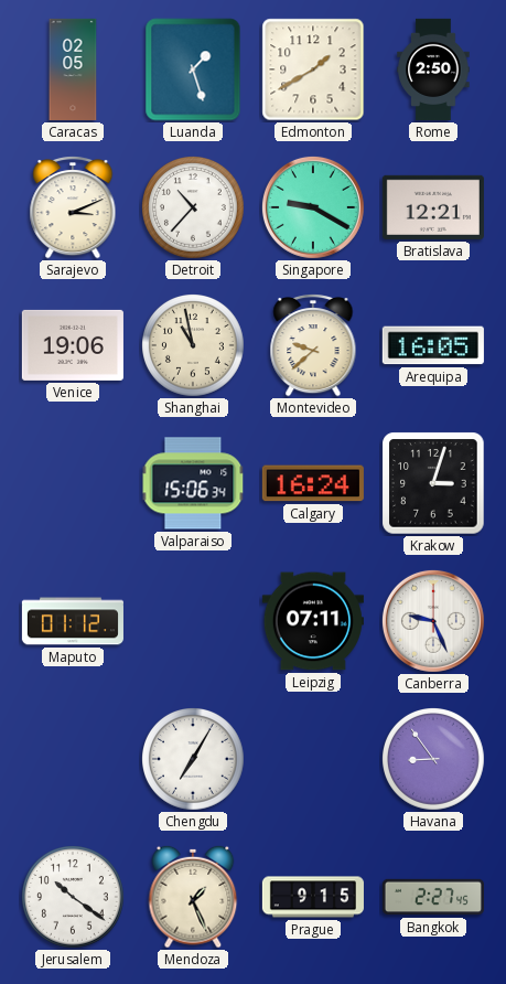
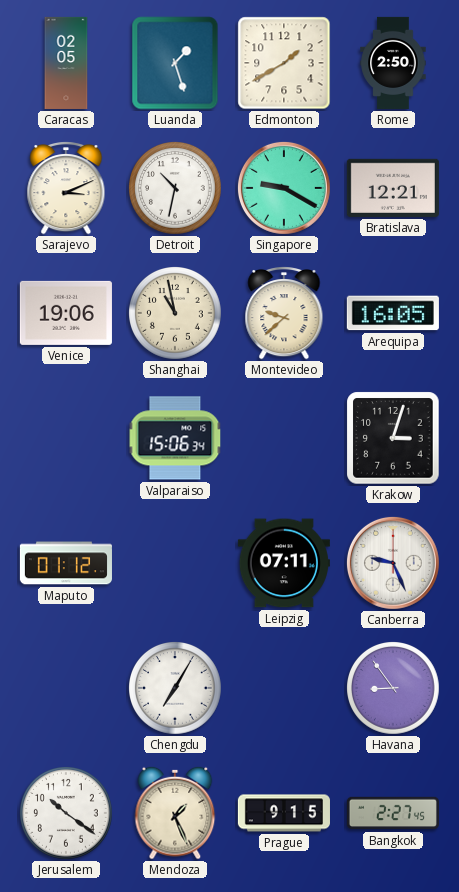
Detroit: 10:37 -> 10:32 (176, 189)
Calgary: 16:24 -> none (313, 483)
